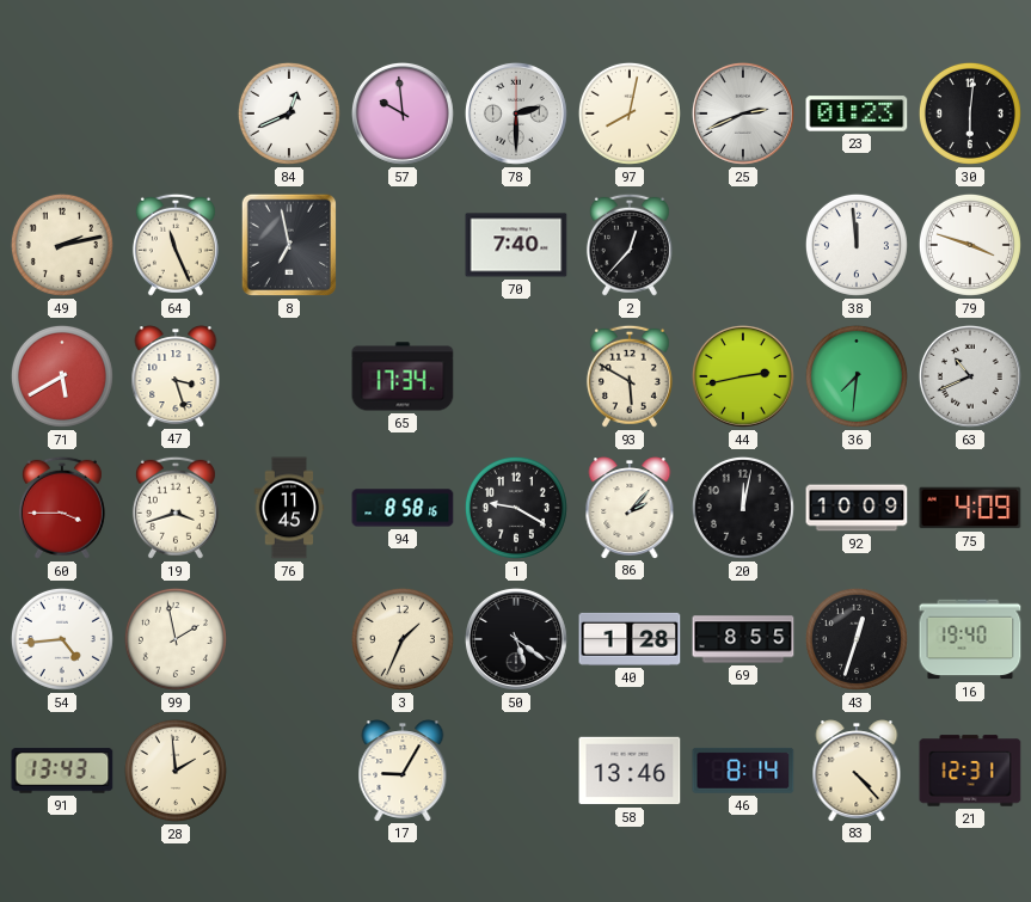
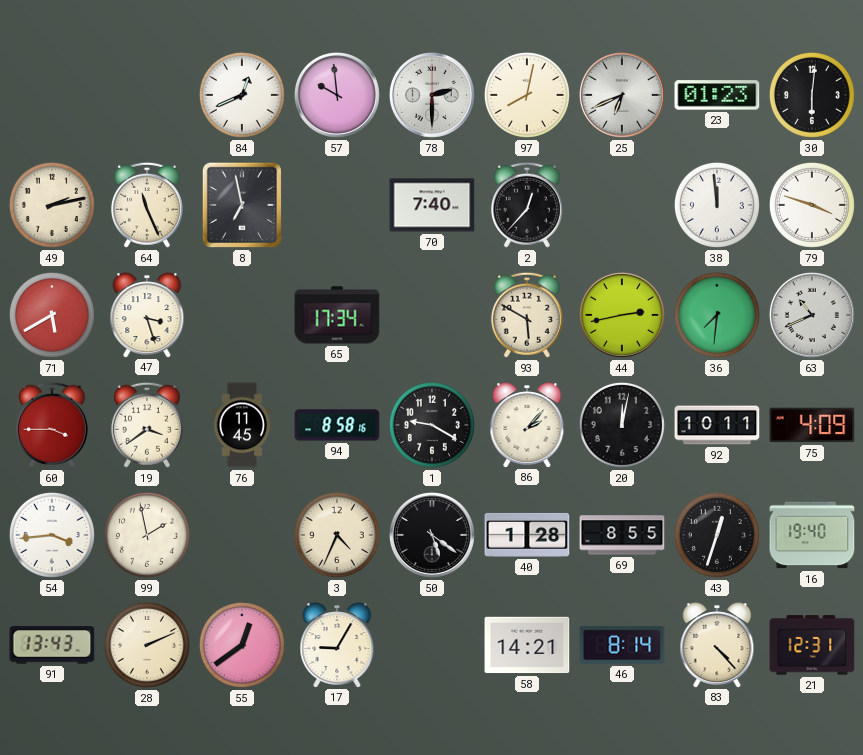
25: 2:41 -> 6:41 (622, 95)
19: 3:42 -> 3:39 (147, 425)
92: 10:09 -> 10:11 (717, 425)
54: 4:44 -> 3:44 (52, 535)
3: 1:34 -> 4:34 (337, 535)
28: 1:59 -> 2:11 (147, 645)
55: none -> 12:39 (242, 645)
58: 13:46 -> 14:21 (527, 645)
